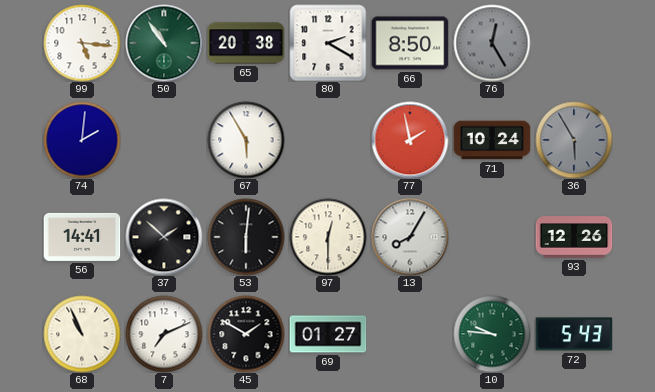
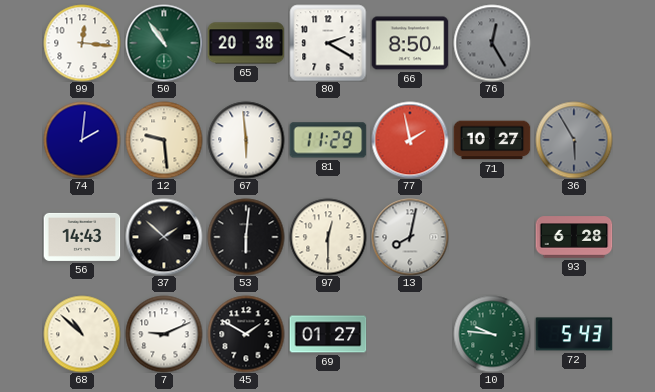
99: 5:16 -> 12:16 (82, 43)
12: none -> 9:29 (164, 140)
67: 5:55 -> 5:59 (246, 140)
81: none -> 11:29 (328, 140)
71: 10:24 -> 10:27 (492, 140)
56: 14:41 -> 14:43 (82, 237)
13: 8:05 -> 8:02 (410, 237)
93: 12:26 -> 6:28 (574, 237)
68: 10:56 -> 10:52 (82, 334)
7: 7:11 -> 9:11 (164, 334)
